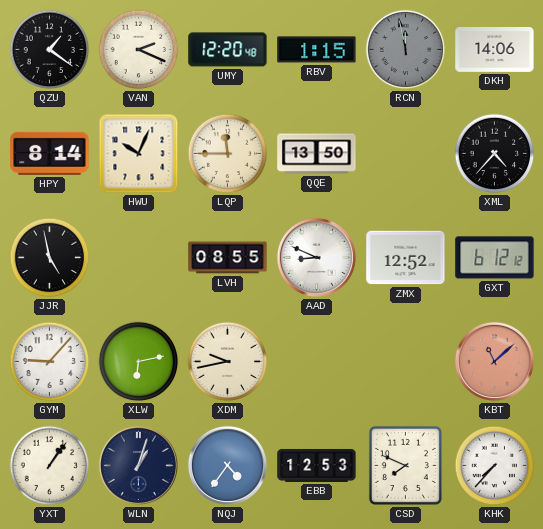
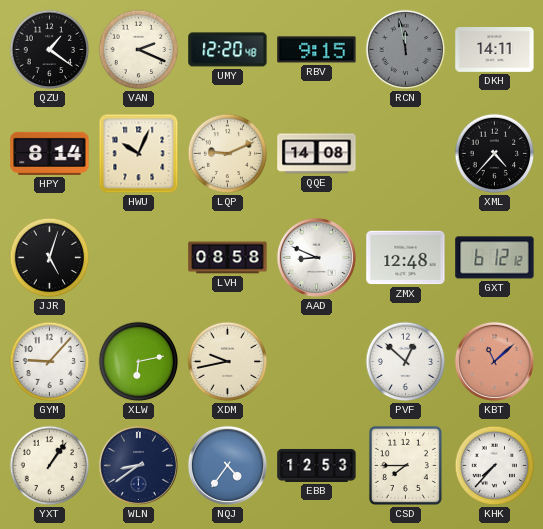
RBV: 1:15 -> 9:15 (317, 50)
DKH: 14:06 -> 14:11 (495, 50)
LQP: 11:45 -> 9:11 (228, 154)
QQE: 13:50 -> 14:08 (317, 154)
JJR: 4:58 -> 5:03 (50, 258)
LVH: 08:55 -> 08:58 (228, 258)
ZMX: 12:52 -> 12:48 (406, 258)
PVF: none -> 12:52 (406, 362)
WLN: 1:03 -> 8:39 (138, 465)
CSD: 7:49 -> 7:45 (405, 465)
